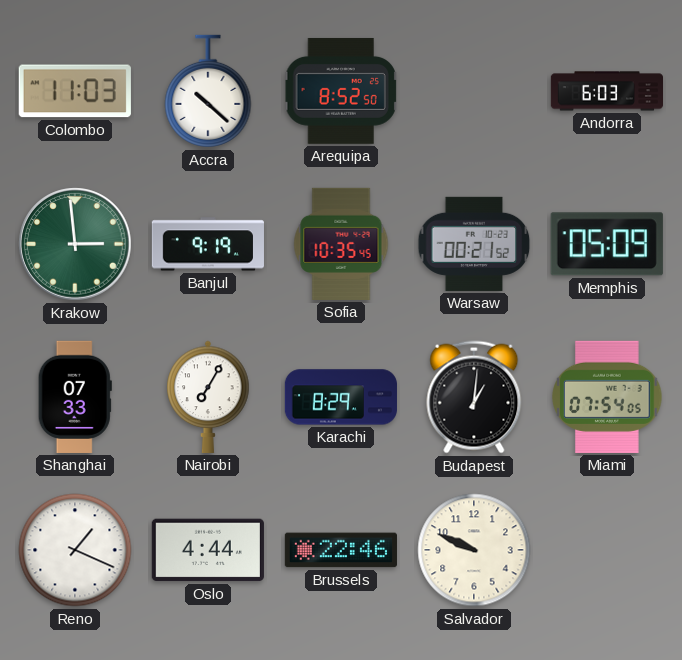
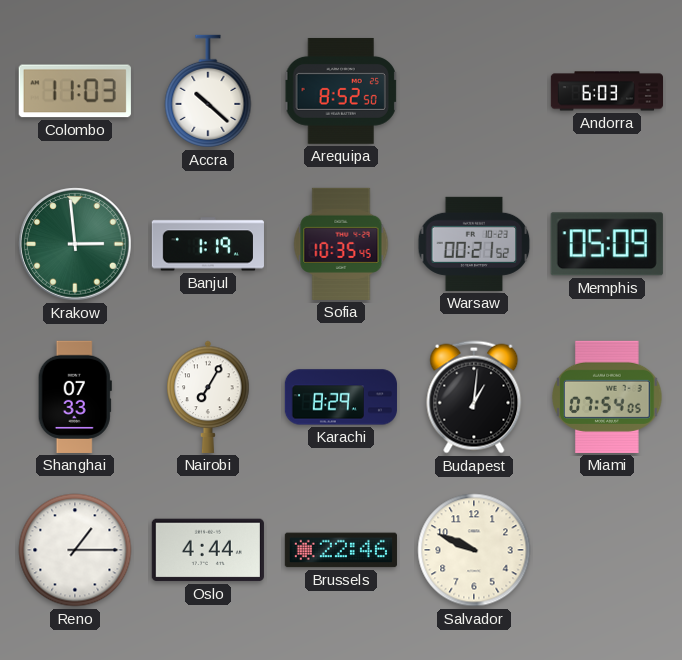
Banjul: 9:19 -> 1:19 (208, 244)
Reno: 1:19 -> 1:15 (75, 550)
